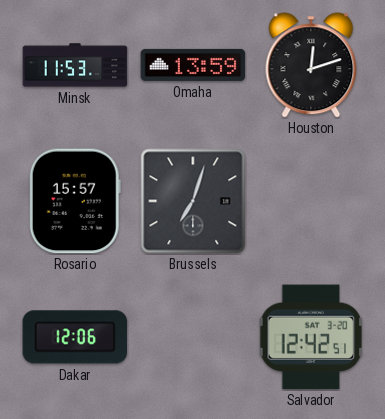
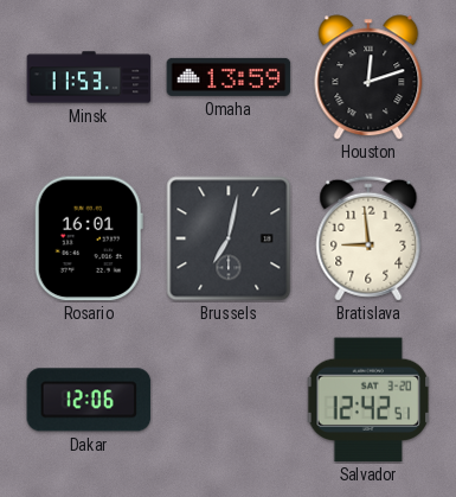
Rosario: 15:57 -> 16:01 (89, 238)
Brussels: 7:03 -> 7:02 (229, 238)
Bratislava: none -> 8:59 (368, 238)
